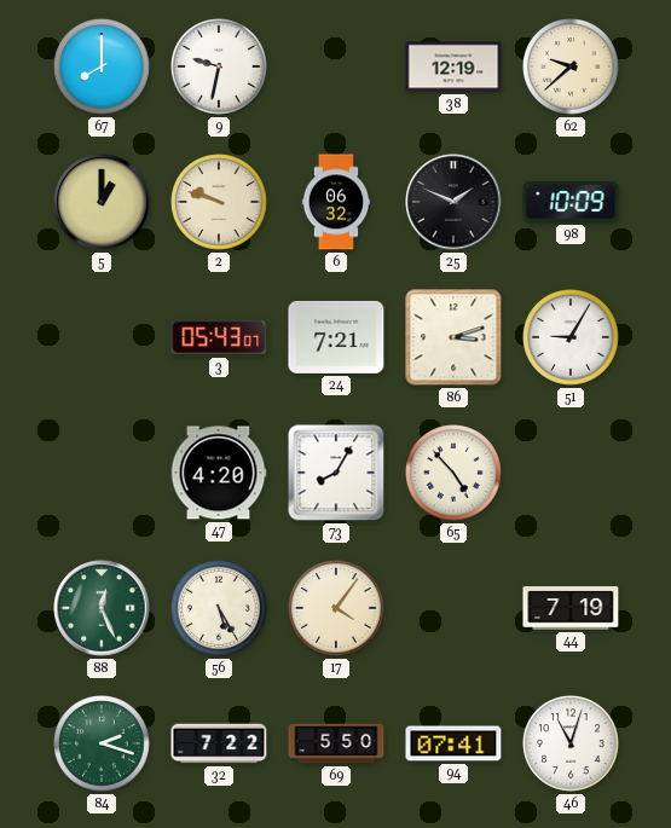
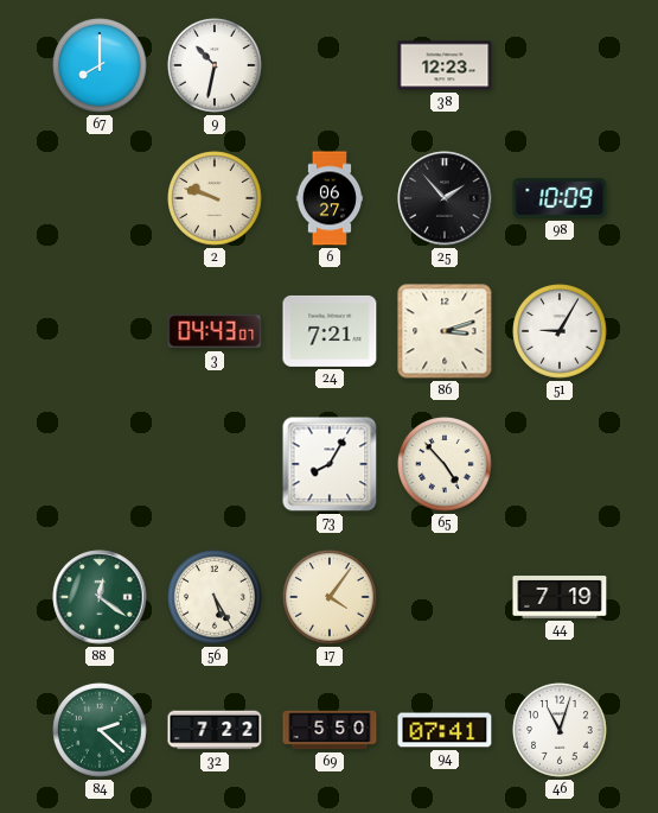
9: 9:32 -> 10:32 (215, 65)
38: 12:19 -> 12:23 (445, 65)
62: 9:38 -> none (571, 66)
5: 1:00 -> none (102, 202)
6: 06:32 -> 06:27 (330, 198)
25: 1:49 -> 1:53 (445, 198)
3: 05:43 -> 04:43 (215, 331)
47: 4:20 -> none (219, 473)
88: 12:26 -> 12:21 (100, 597)
84: 2:18 -> 2:22 (100, 730)
